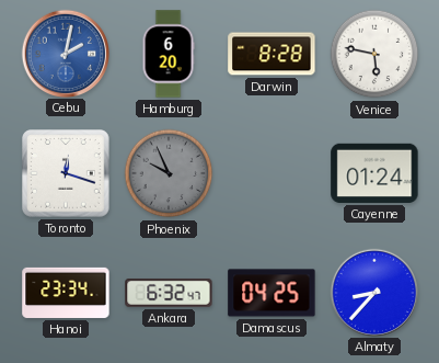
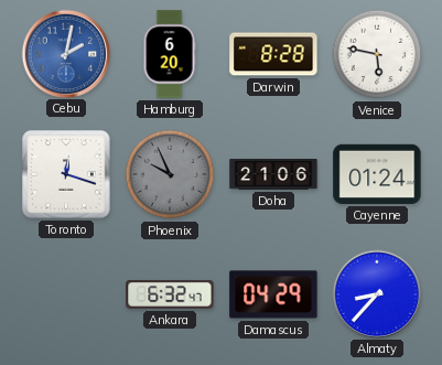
Doha: none -> 21:06 (273, 175)
Hanoi: 23:34 -> none (66, 293)
Damascus: 04:25 -> 04:29 (273, 294)
